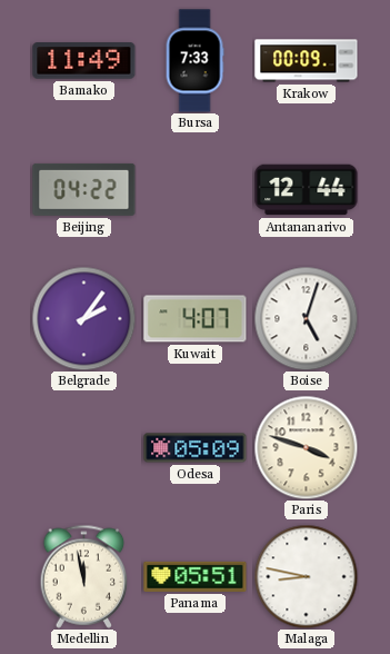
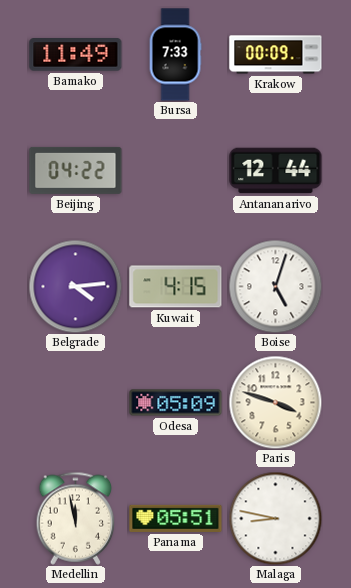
Belgrade: 2:06 -> 4:14 (75, 286)
Kuwait: 4:07 -> 4:15 (176, 287)
